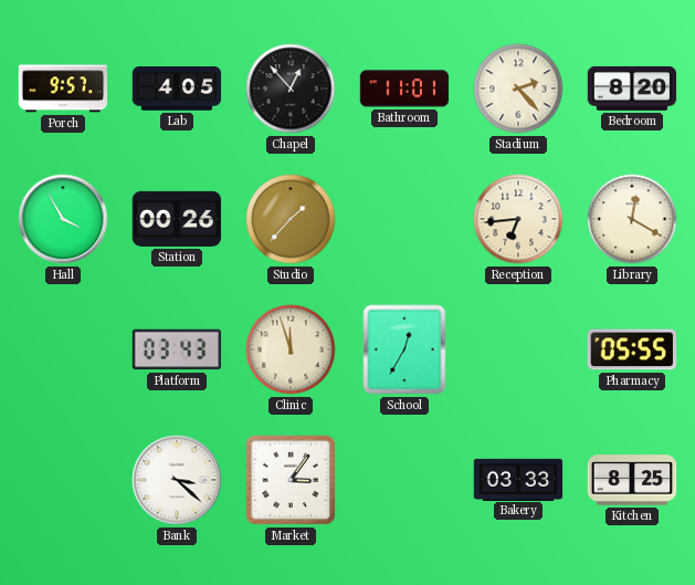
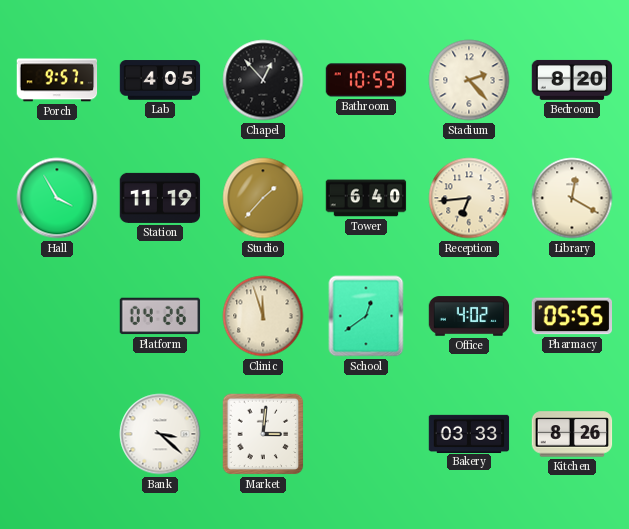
Bathroom: 11:01 -> 10:59 (366, 80)
Station: 00:26 -> 11:19 (160, 198)
Tower: none -> 6:40 (366, 198)
Platform: 03:43 -> 04:26 (160, 316)
School: 12:35 -> 12:39 (366, 316)
Office: none -> 4:02 (469, 316)
Market: 3:06 -> 3:01 (263, 434)
Kitchen: 8:25 -> 8:26 (572, 434)
